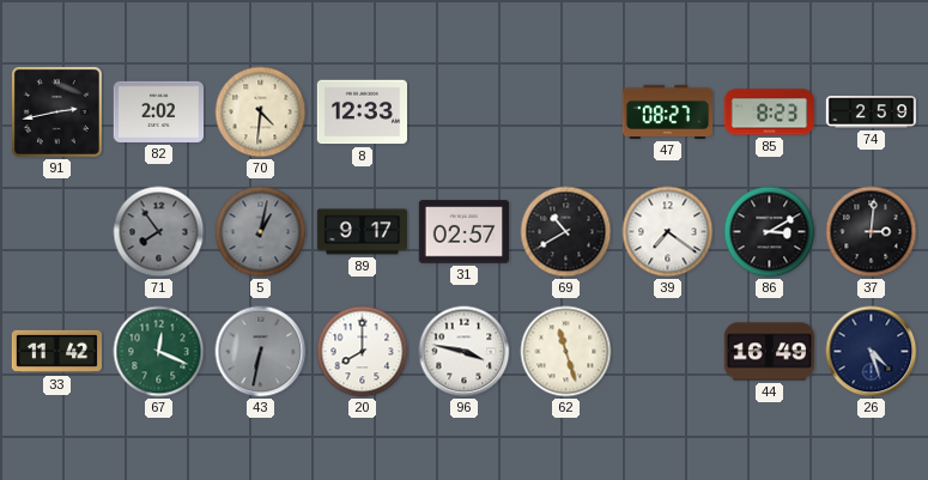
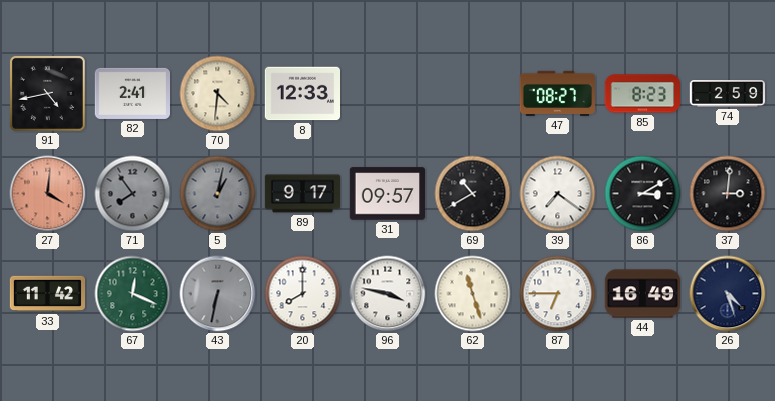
91: 2:43 -> 4:43 (47, 93)
82: 2:02 -> 2:41 (132, 93)
27: none -> 4:01 (48, 194)
31: 02:57 -> 09:57 (387, 194)
87: none -> 6:45 (558, 294)
